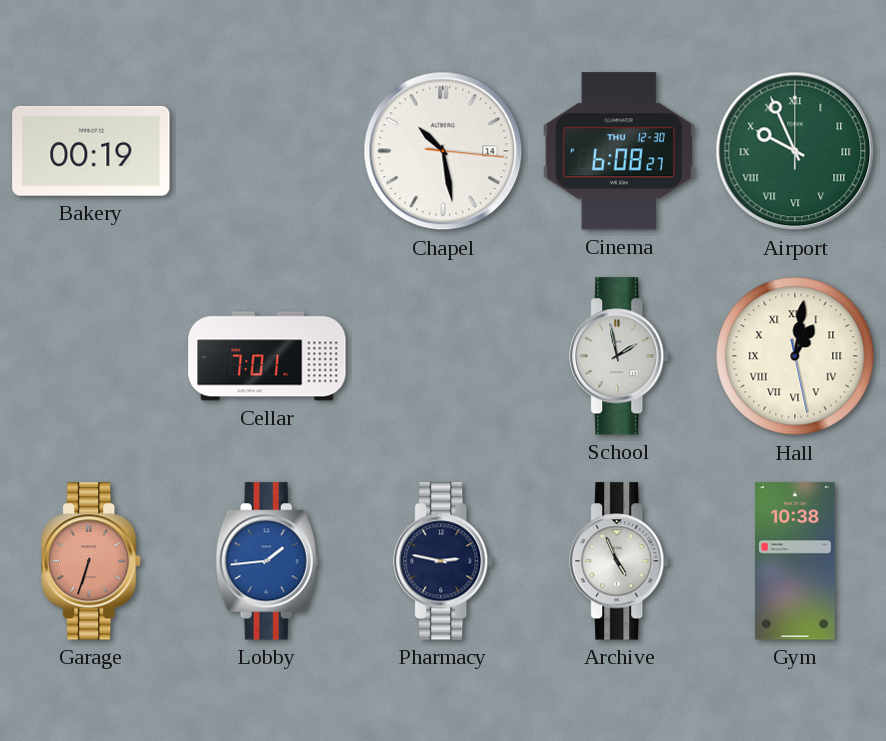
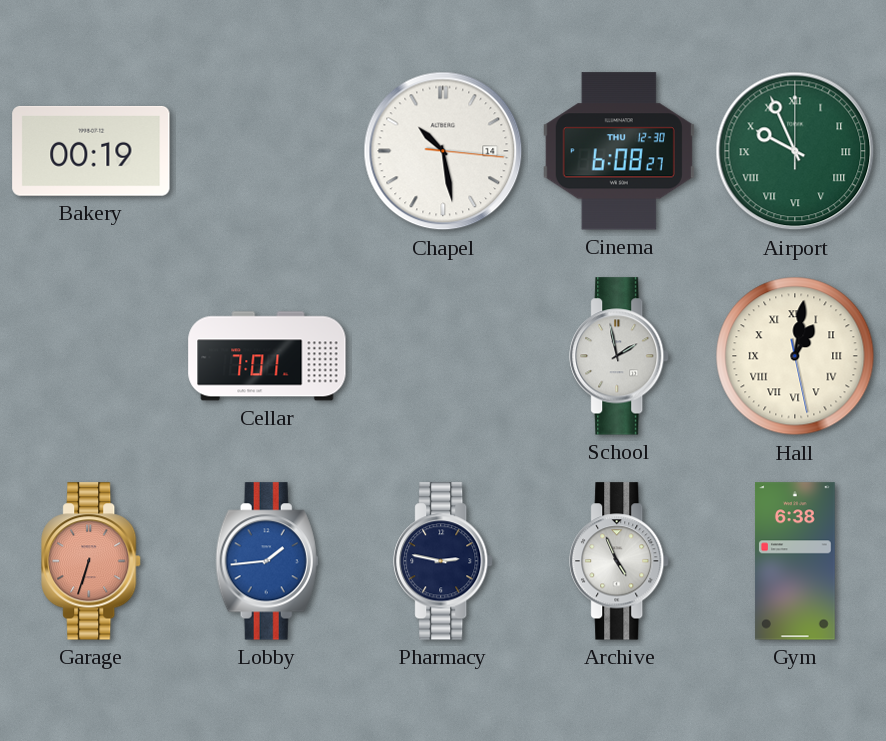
Gym: 10:38 -> 6:38 (796, 561)
